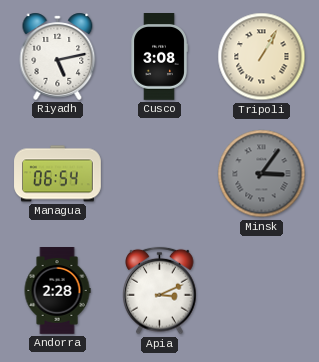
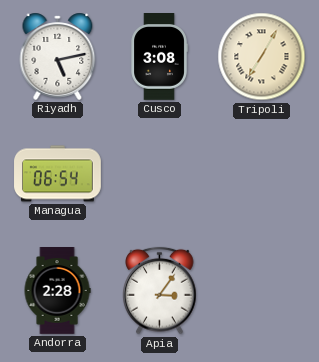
Tripoli: 1:05 -> 7:05 (262, 57)
Minsk: 3:06 -> none (262, 174)
Apia: 3:11 -> 3:06 (160, 291)
